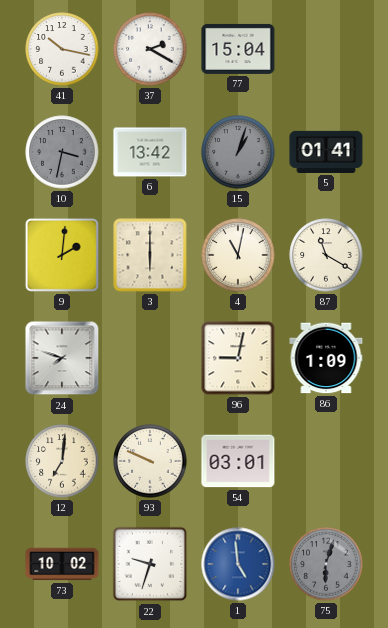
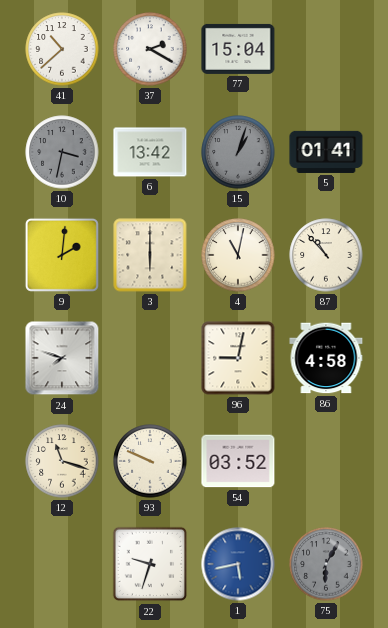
41: 10:17 -> 10:38 (62, 49)
87: 11:20 -> 10:53 (326, 255)
86: 1:09 -> 4:58 (326, 358)
12: 7:01 -> 11:18 (62, 461)
54: 03:01 -> 03:52 (238, 461)
73: 10:02 -> none (62, 564)
1: 4:59 -> 5:43 (238, 564)
75: 6:03 -> 6:05 (326, 564)
